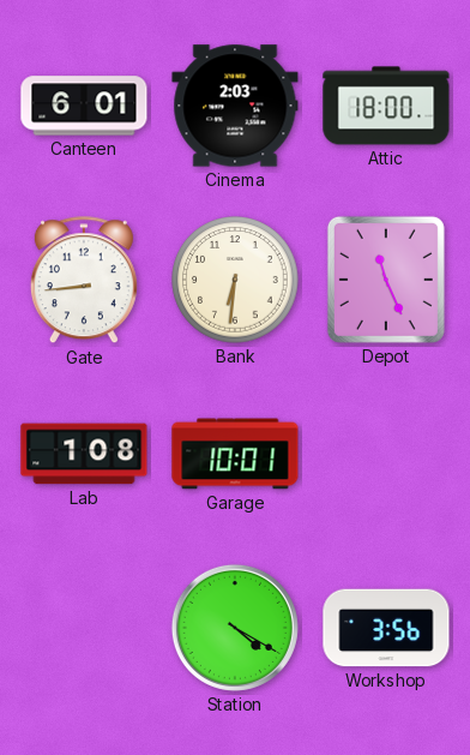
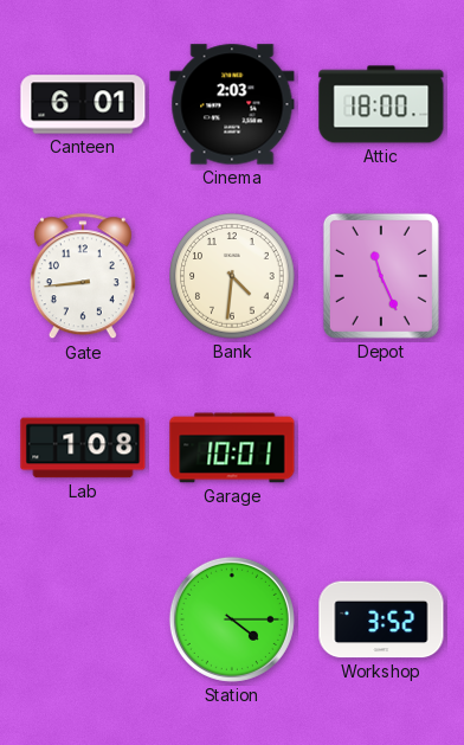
Bank: 6:31 -> 4:31 (232, 276)
Station: 4:20 -> 4:15 (232, 619)
Workshop: 3:56 -> 3:52 (381, 619)
